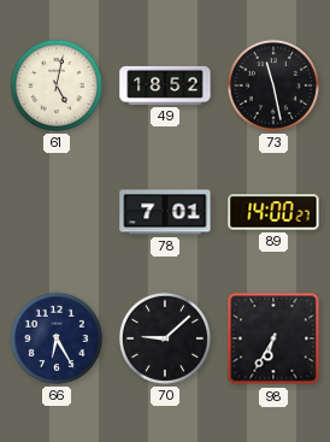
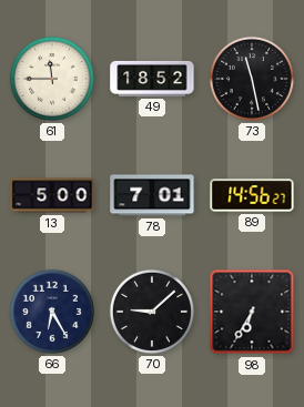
61: 5:02 -> 11:45 (52, 79)
13: none -> 5:00 (52, 195)
89: 14:00 -> 14:56 (252, 195)
